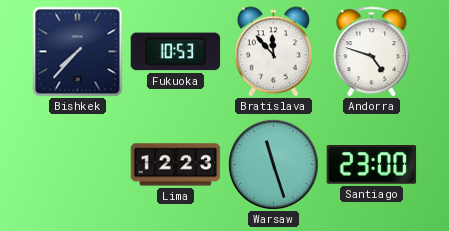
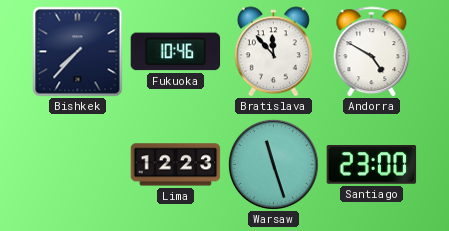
Fukuoka: 10:53 -> 10:46 (176, 52)
Andorra: 4:48 -> 4:50 (372, 52)
